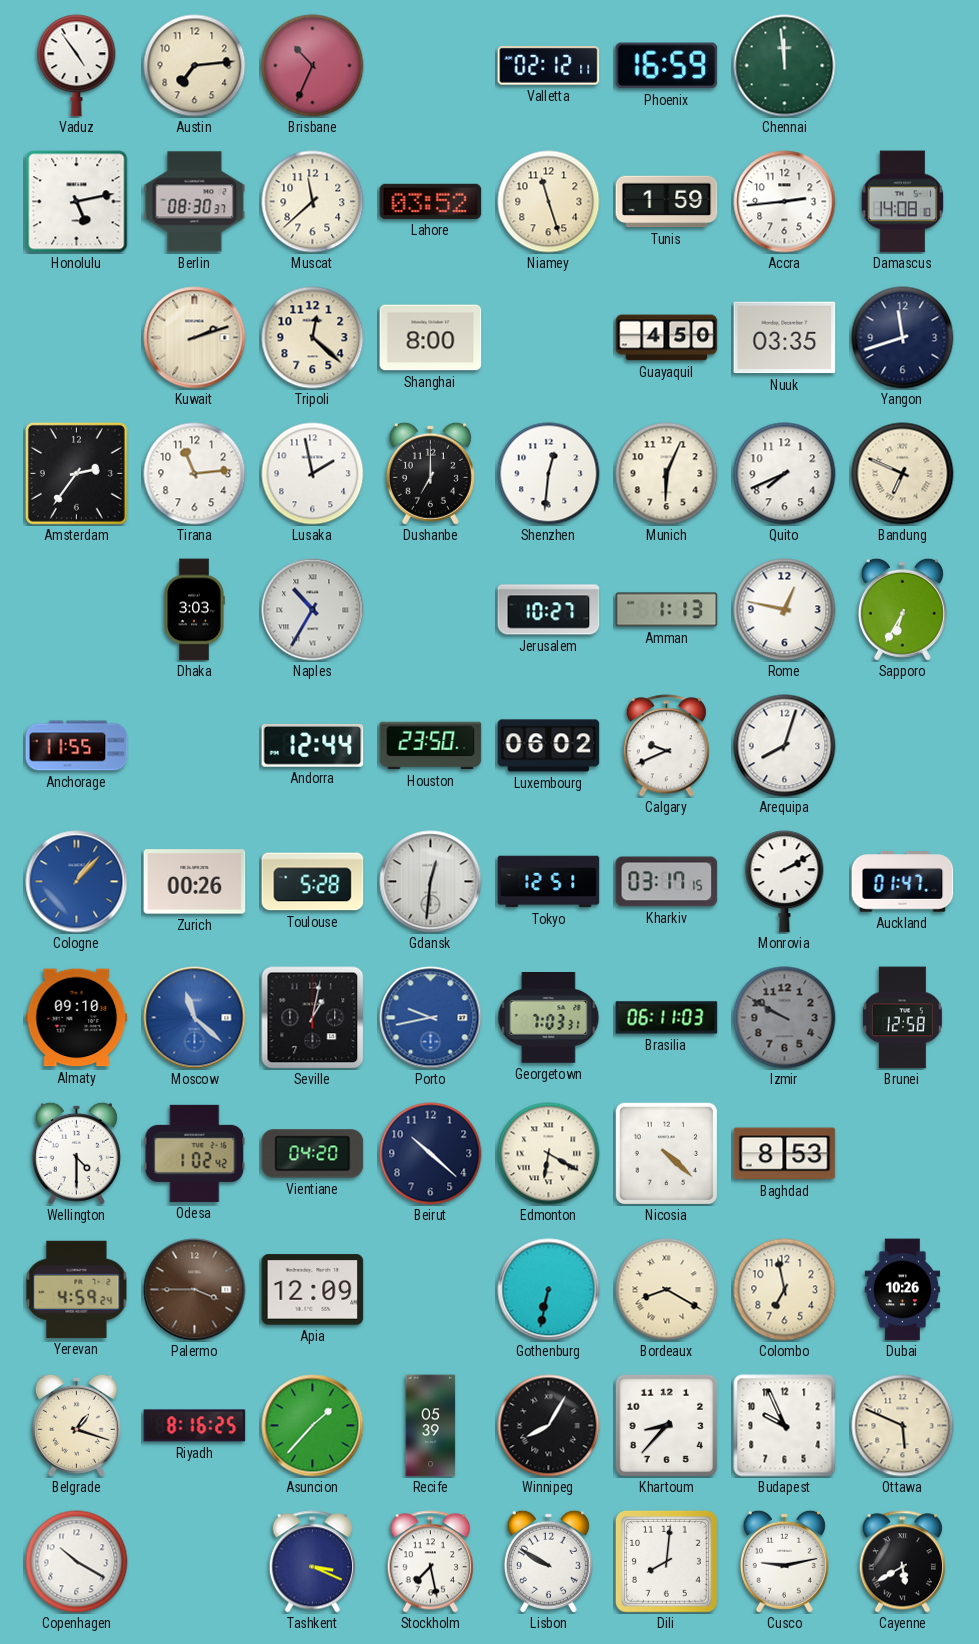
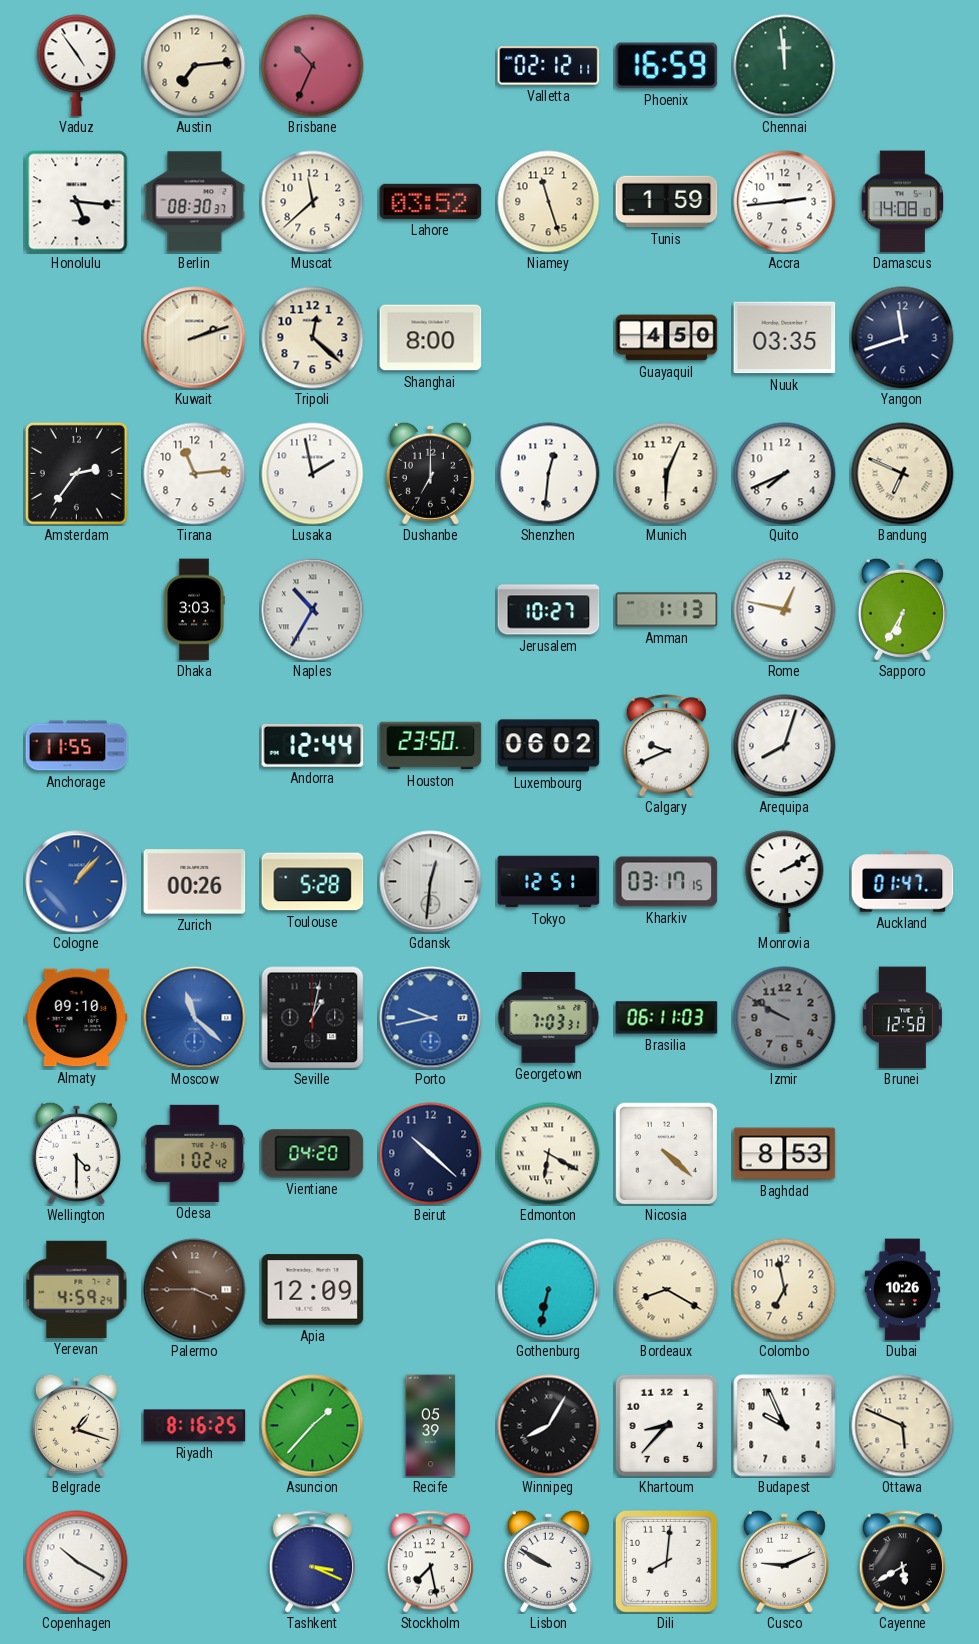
Honolulu: 5:13 -> 5:16 (77, 202)
Cusco: 9:13 -> 9:11 (784, 1561)
